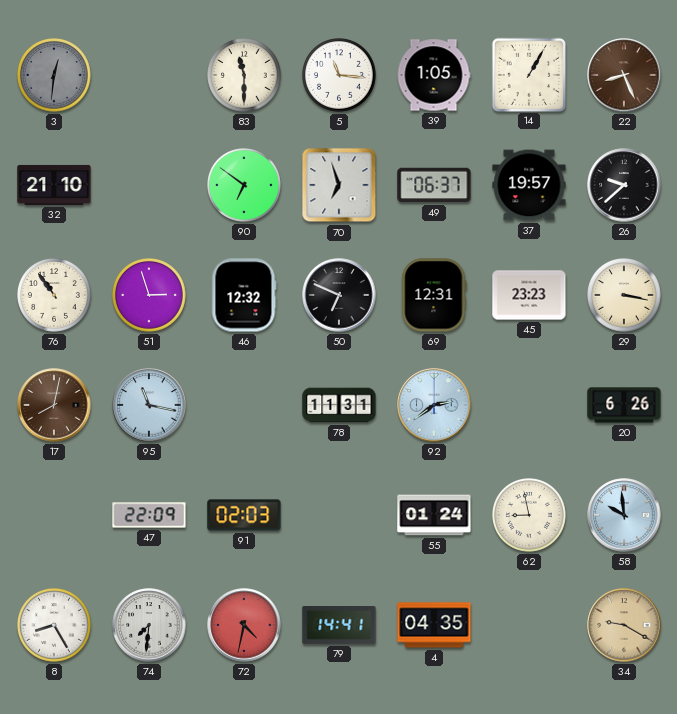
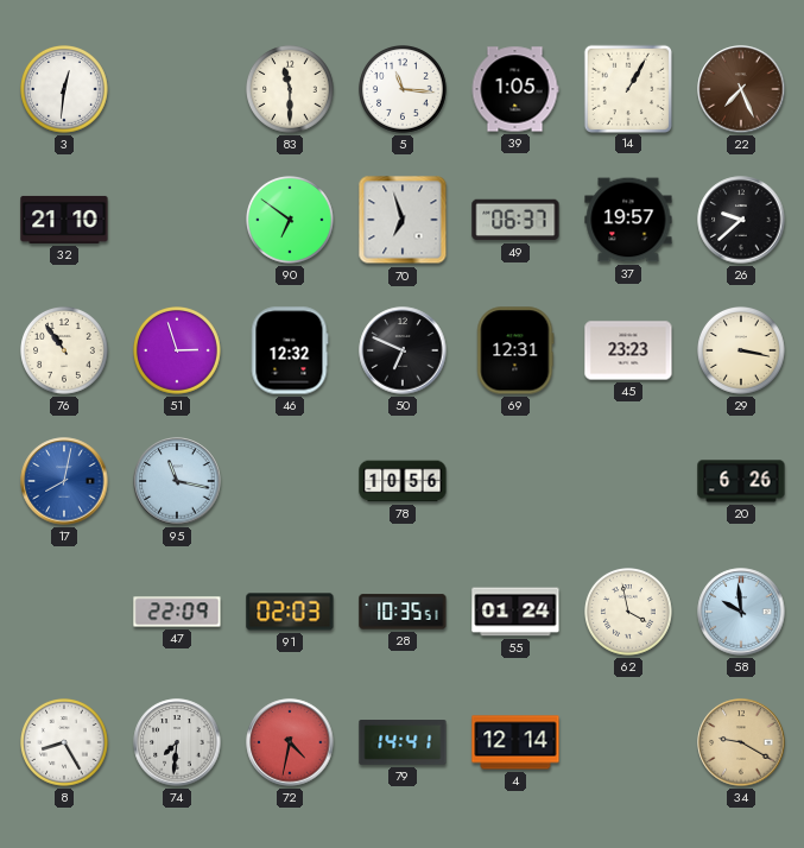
3 dial: grey -> white (65, 90)
22: 8:26 -> 7:26 (741, 89)
17 dial: brown -> blue (64, 481)
78: 11:31 -> 10:56 (403, 481)
92: 2:39 -> none (434, 405)
28: none -> 10:35 (403, 612)
62: 8:58 -> 3:58 (629, 613)
4: 04:35 -> 12:14 (515, 742)
